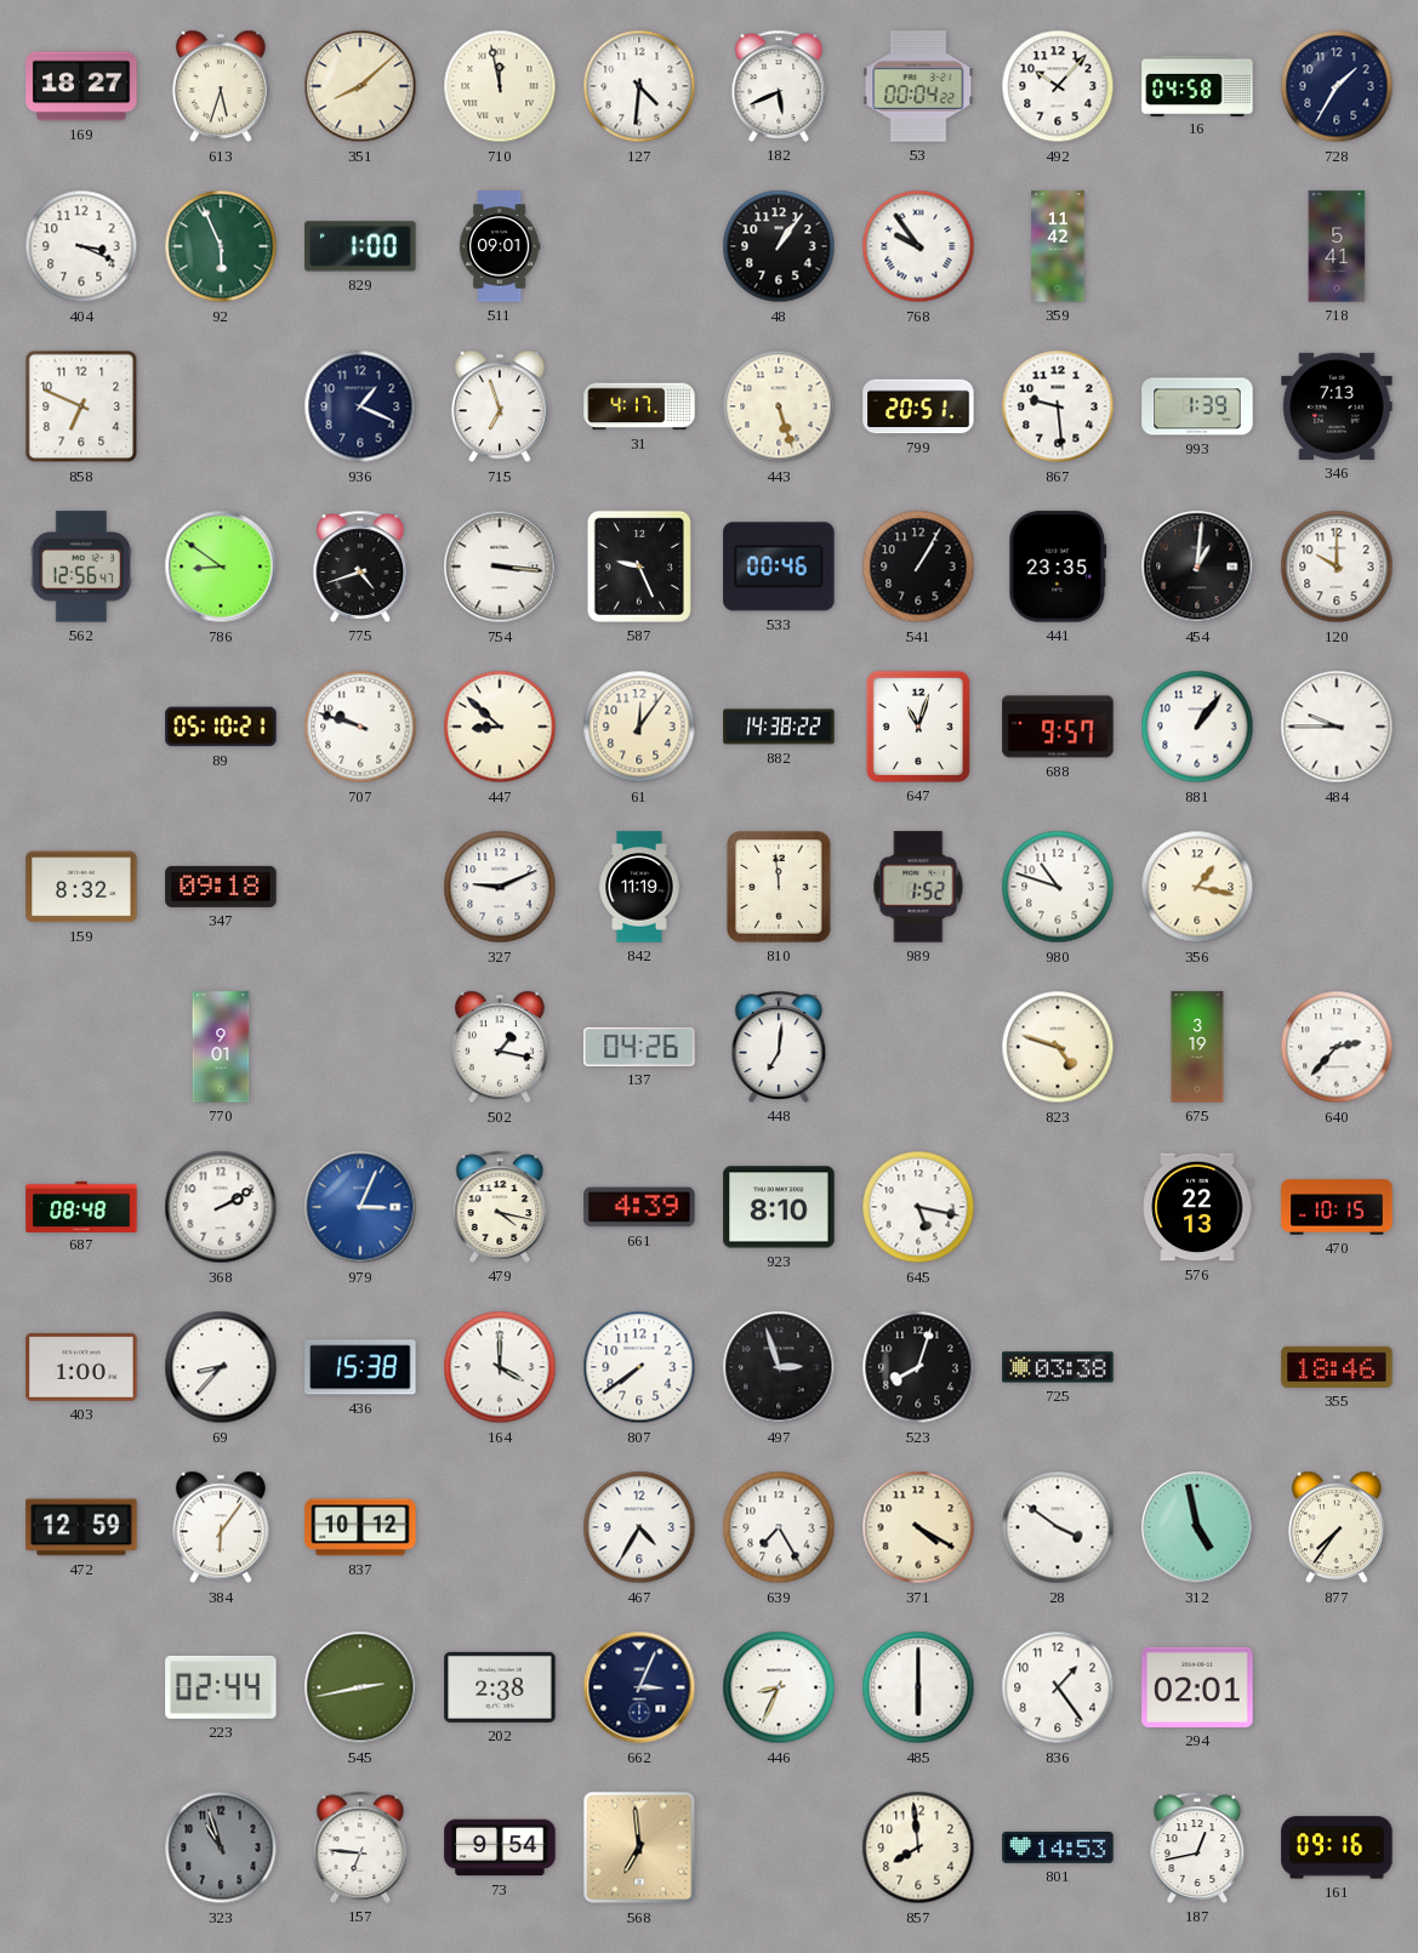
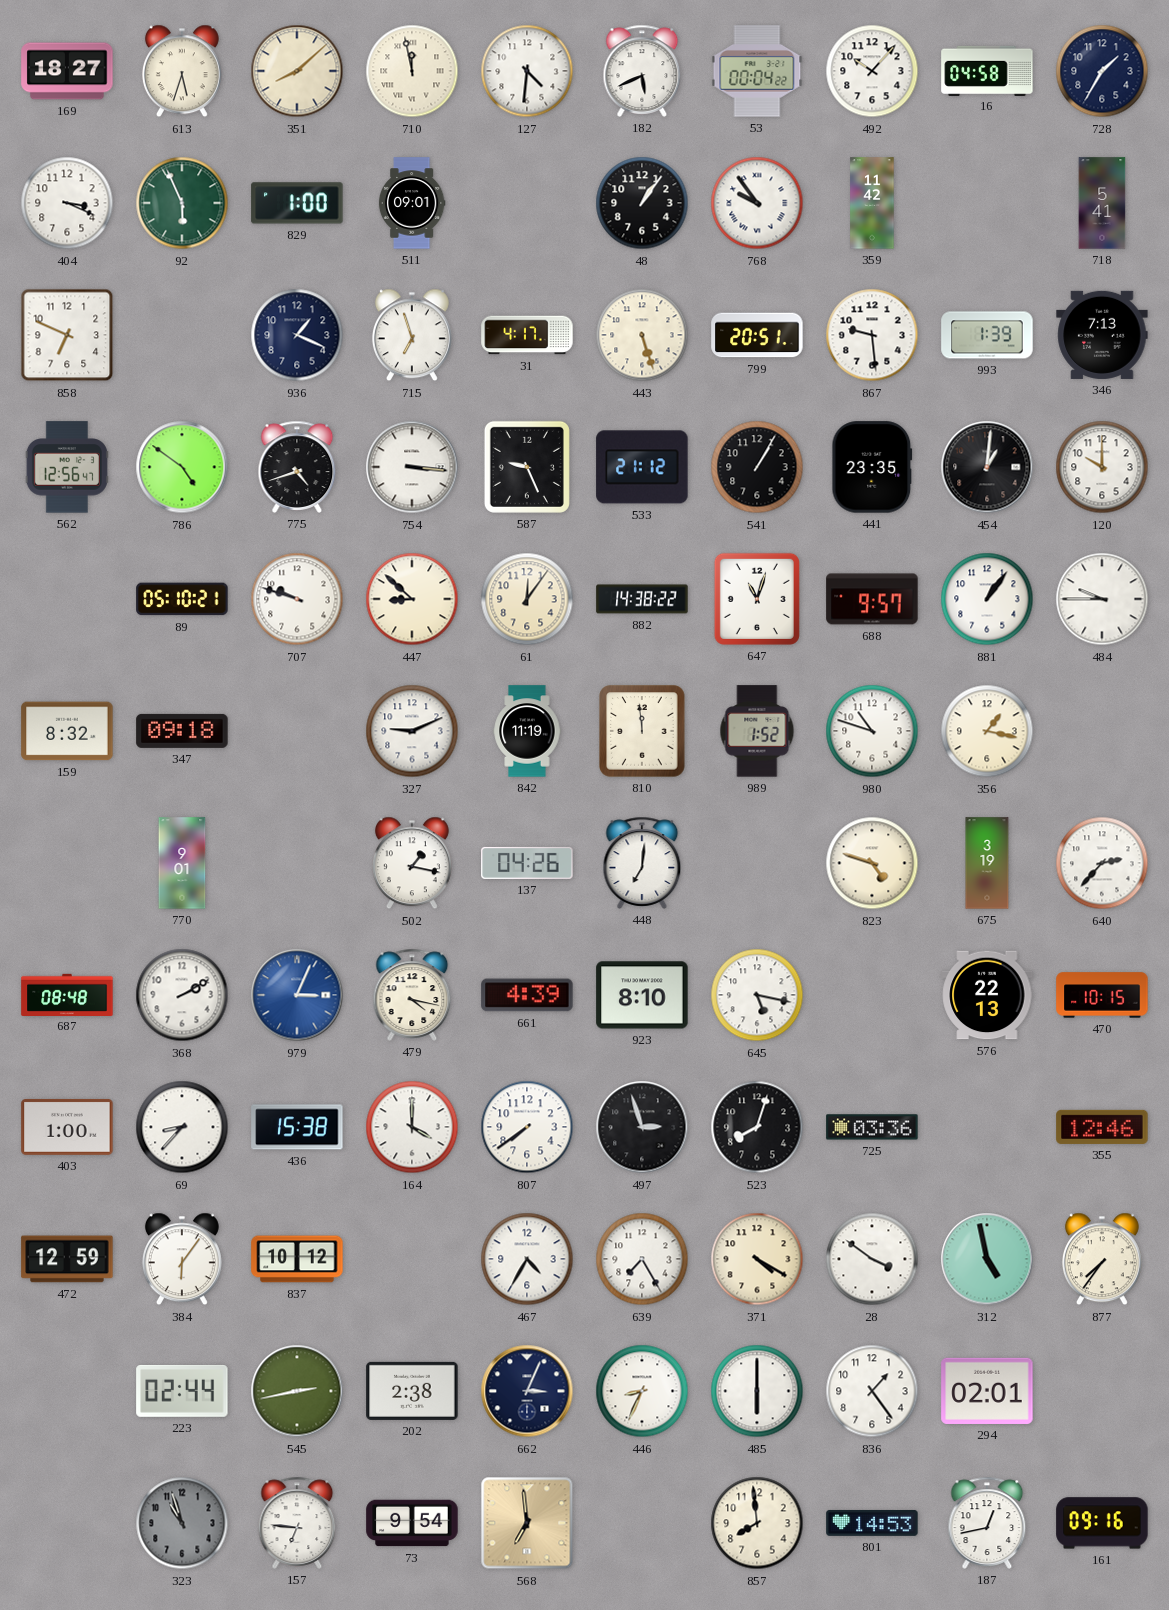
786: 8:51 -> 4:51 (182, 467)
533: 00:46 -> 21:12 (642, 467)
725: 03:38 -> 03:36 (872, 1127)
355: 18:46 -> 12:46 (1102, 1127)
